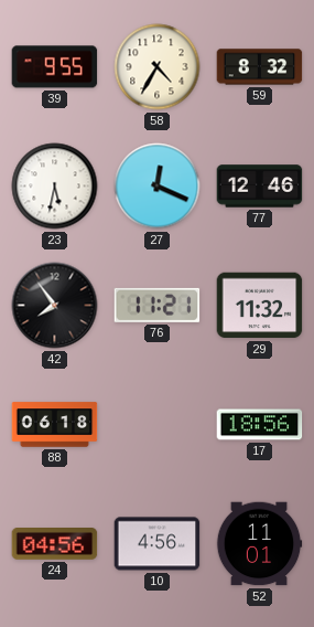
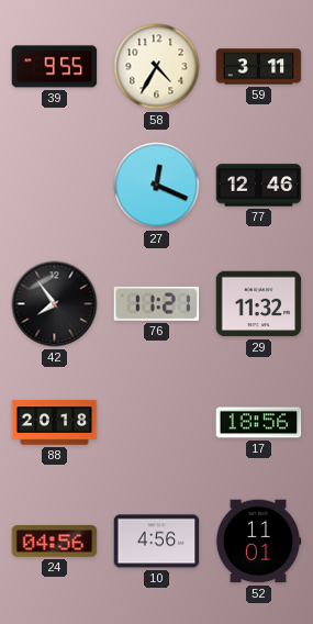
59: 8:32 -> 3:11 (259, 67)
23: 5:32 -> none (55, 187)
88: 06:18 -> 20:18 (55, 423)
